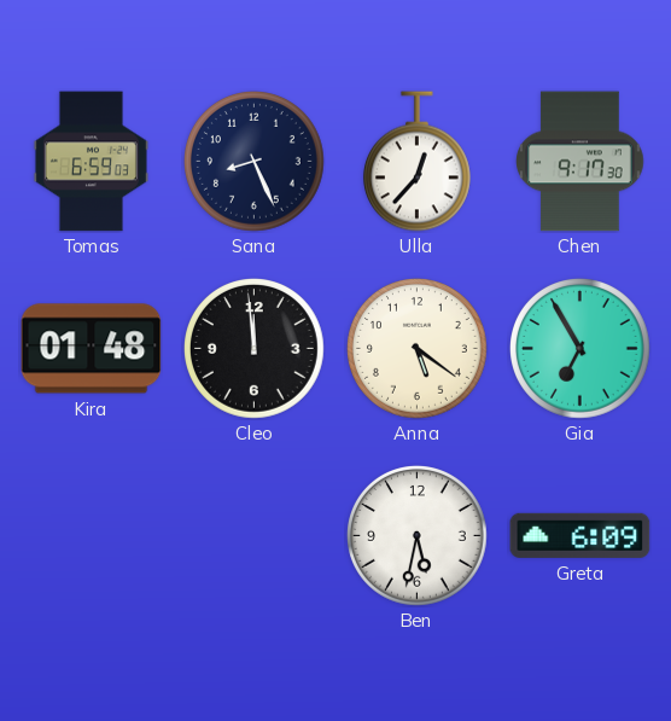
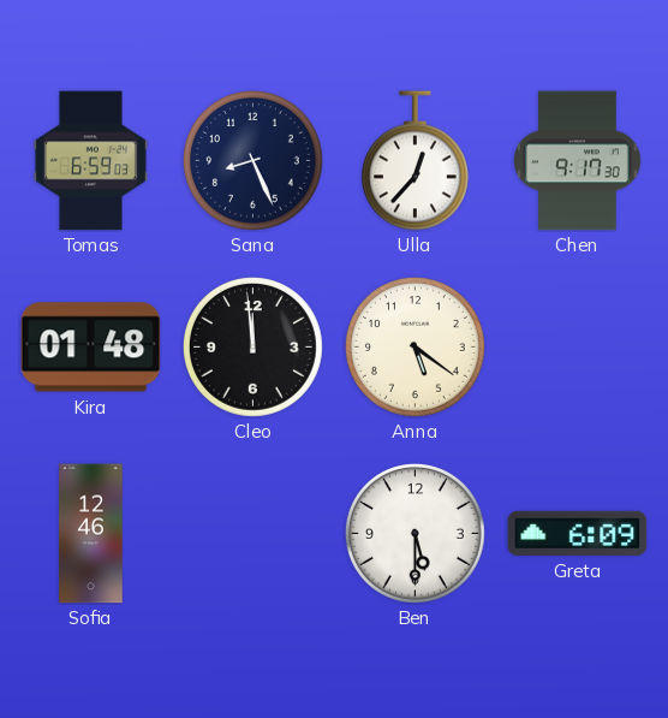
Gia: 6:55 -> none (580, 349)
Sofia: none -> 12:46 (91, 534)
Ben: 5:32 -> 5:30 (416, 534)
